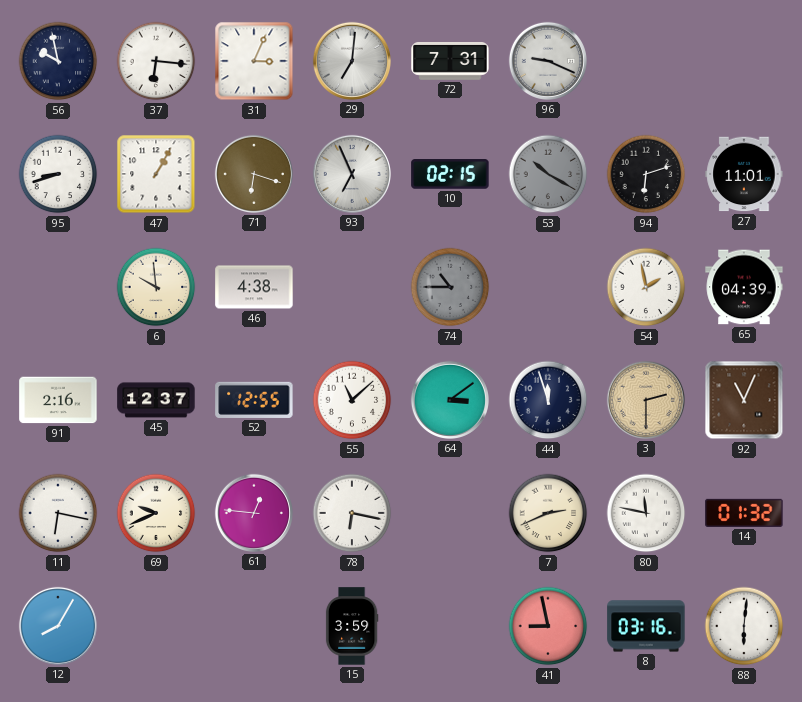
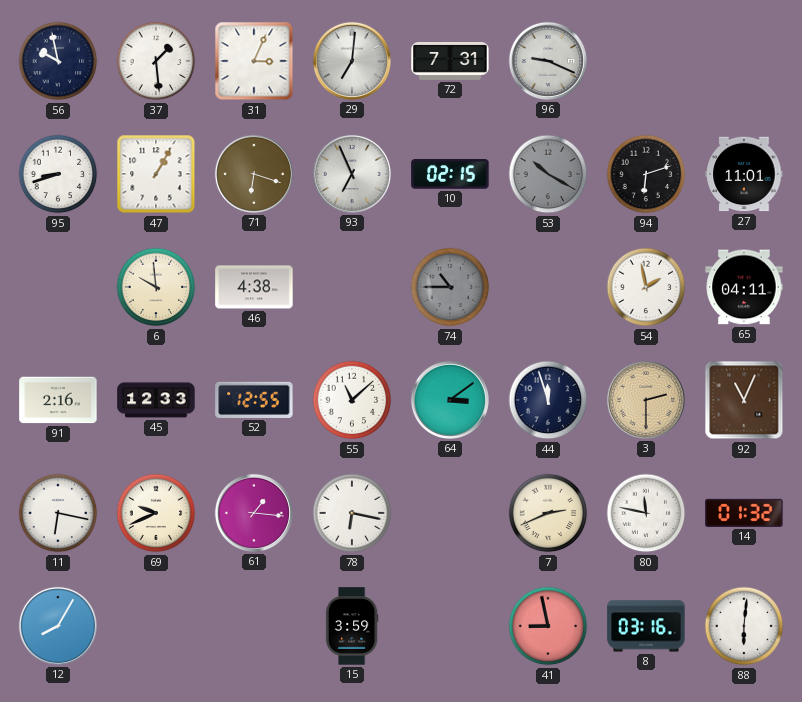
37: 6:16 -> 1:29 (156, 61)
65: 04:39 -> 04:11 (744, 287)
45: 12:37 -> 12:33 (156, 400)
61: 12:46 -> 1:16 (254, 513)
